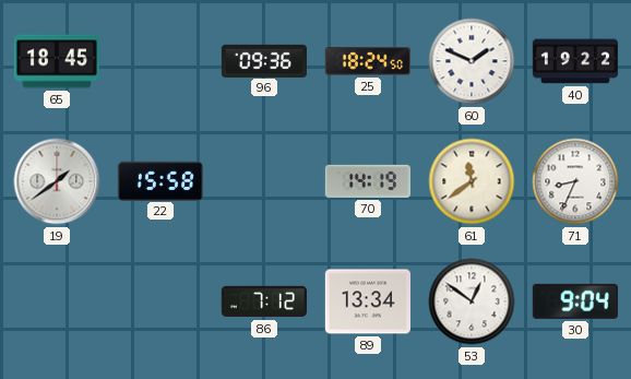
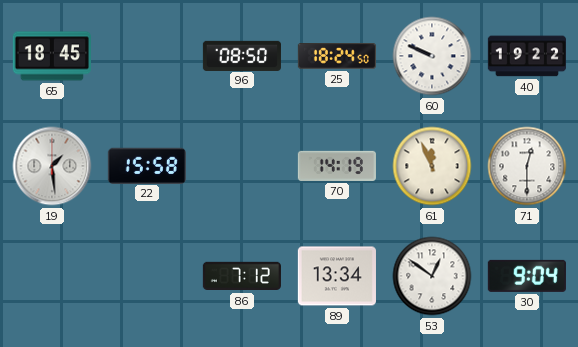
96: 09:36 -> 08:50 (242, 55)
60: 1:49 -> 9:49 (432, 56)
19: 1:39 -> 1:29 (52, 166)
61: 11:39 -> 11:56 (432, 166)
71: 8:34 -> 12:30 (527, 166)
